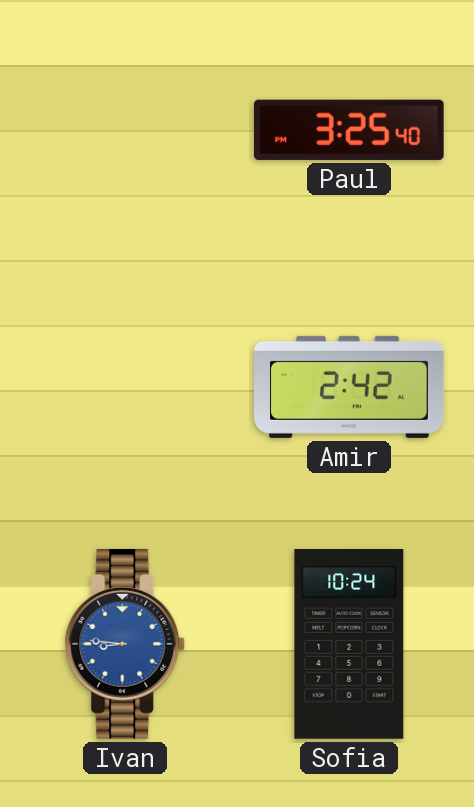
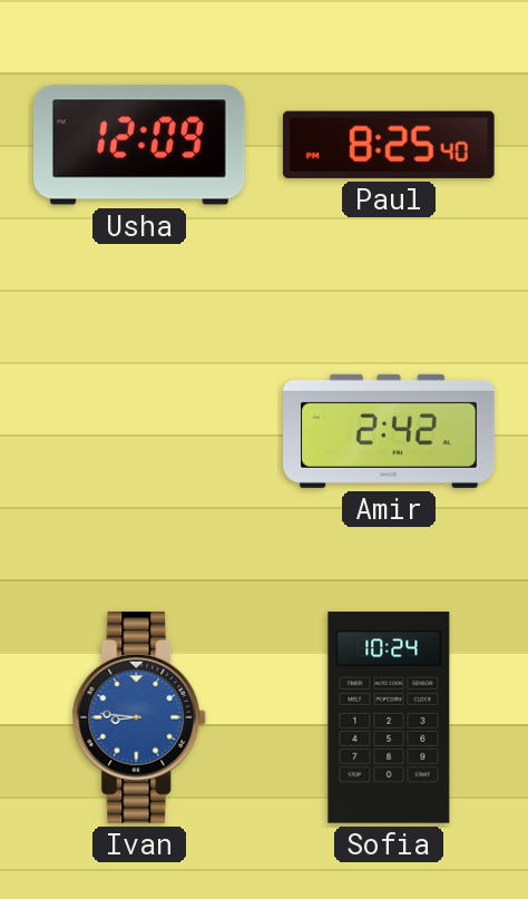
Usha: none -> 12:09 (140, 145)
Paul: 3:25 -> 8:25 (389, 145)
